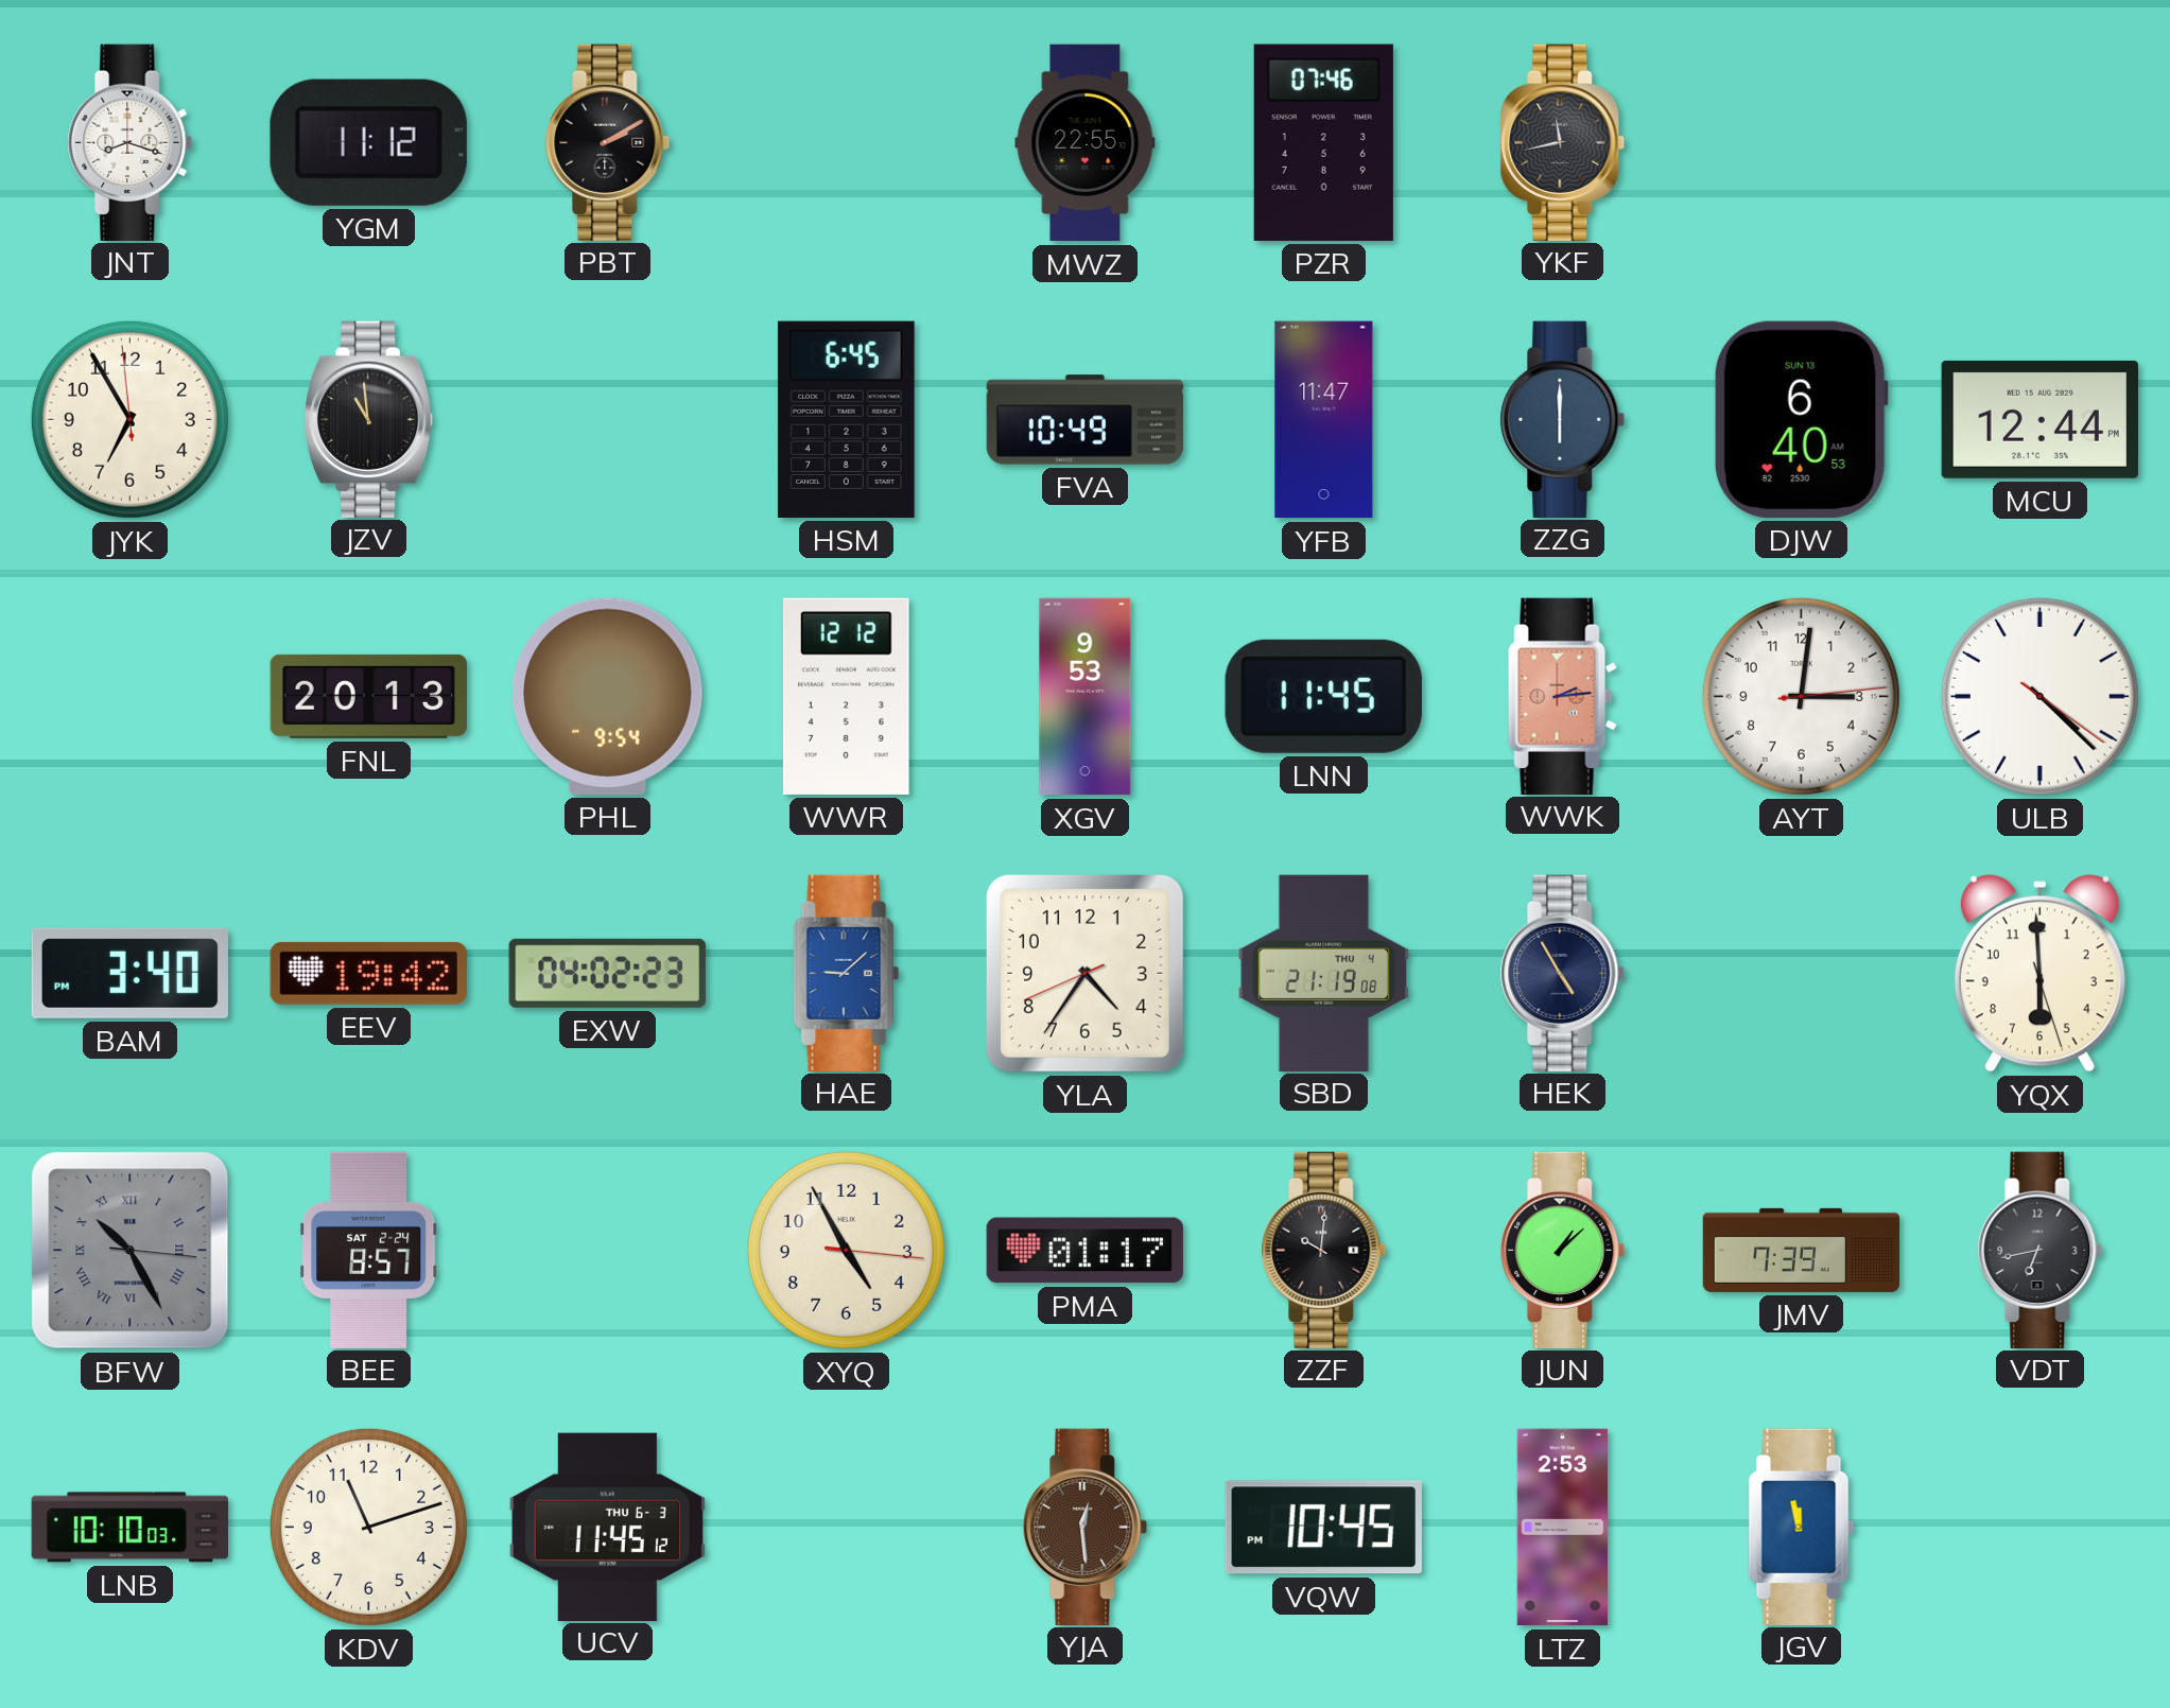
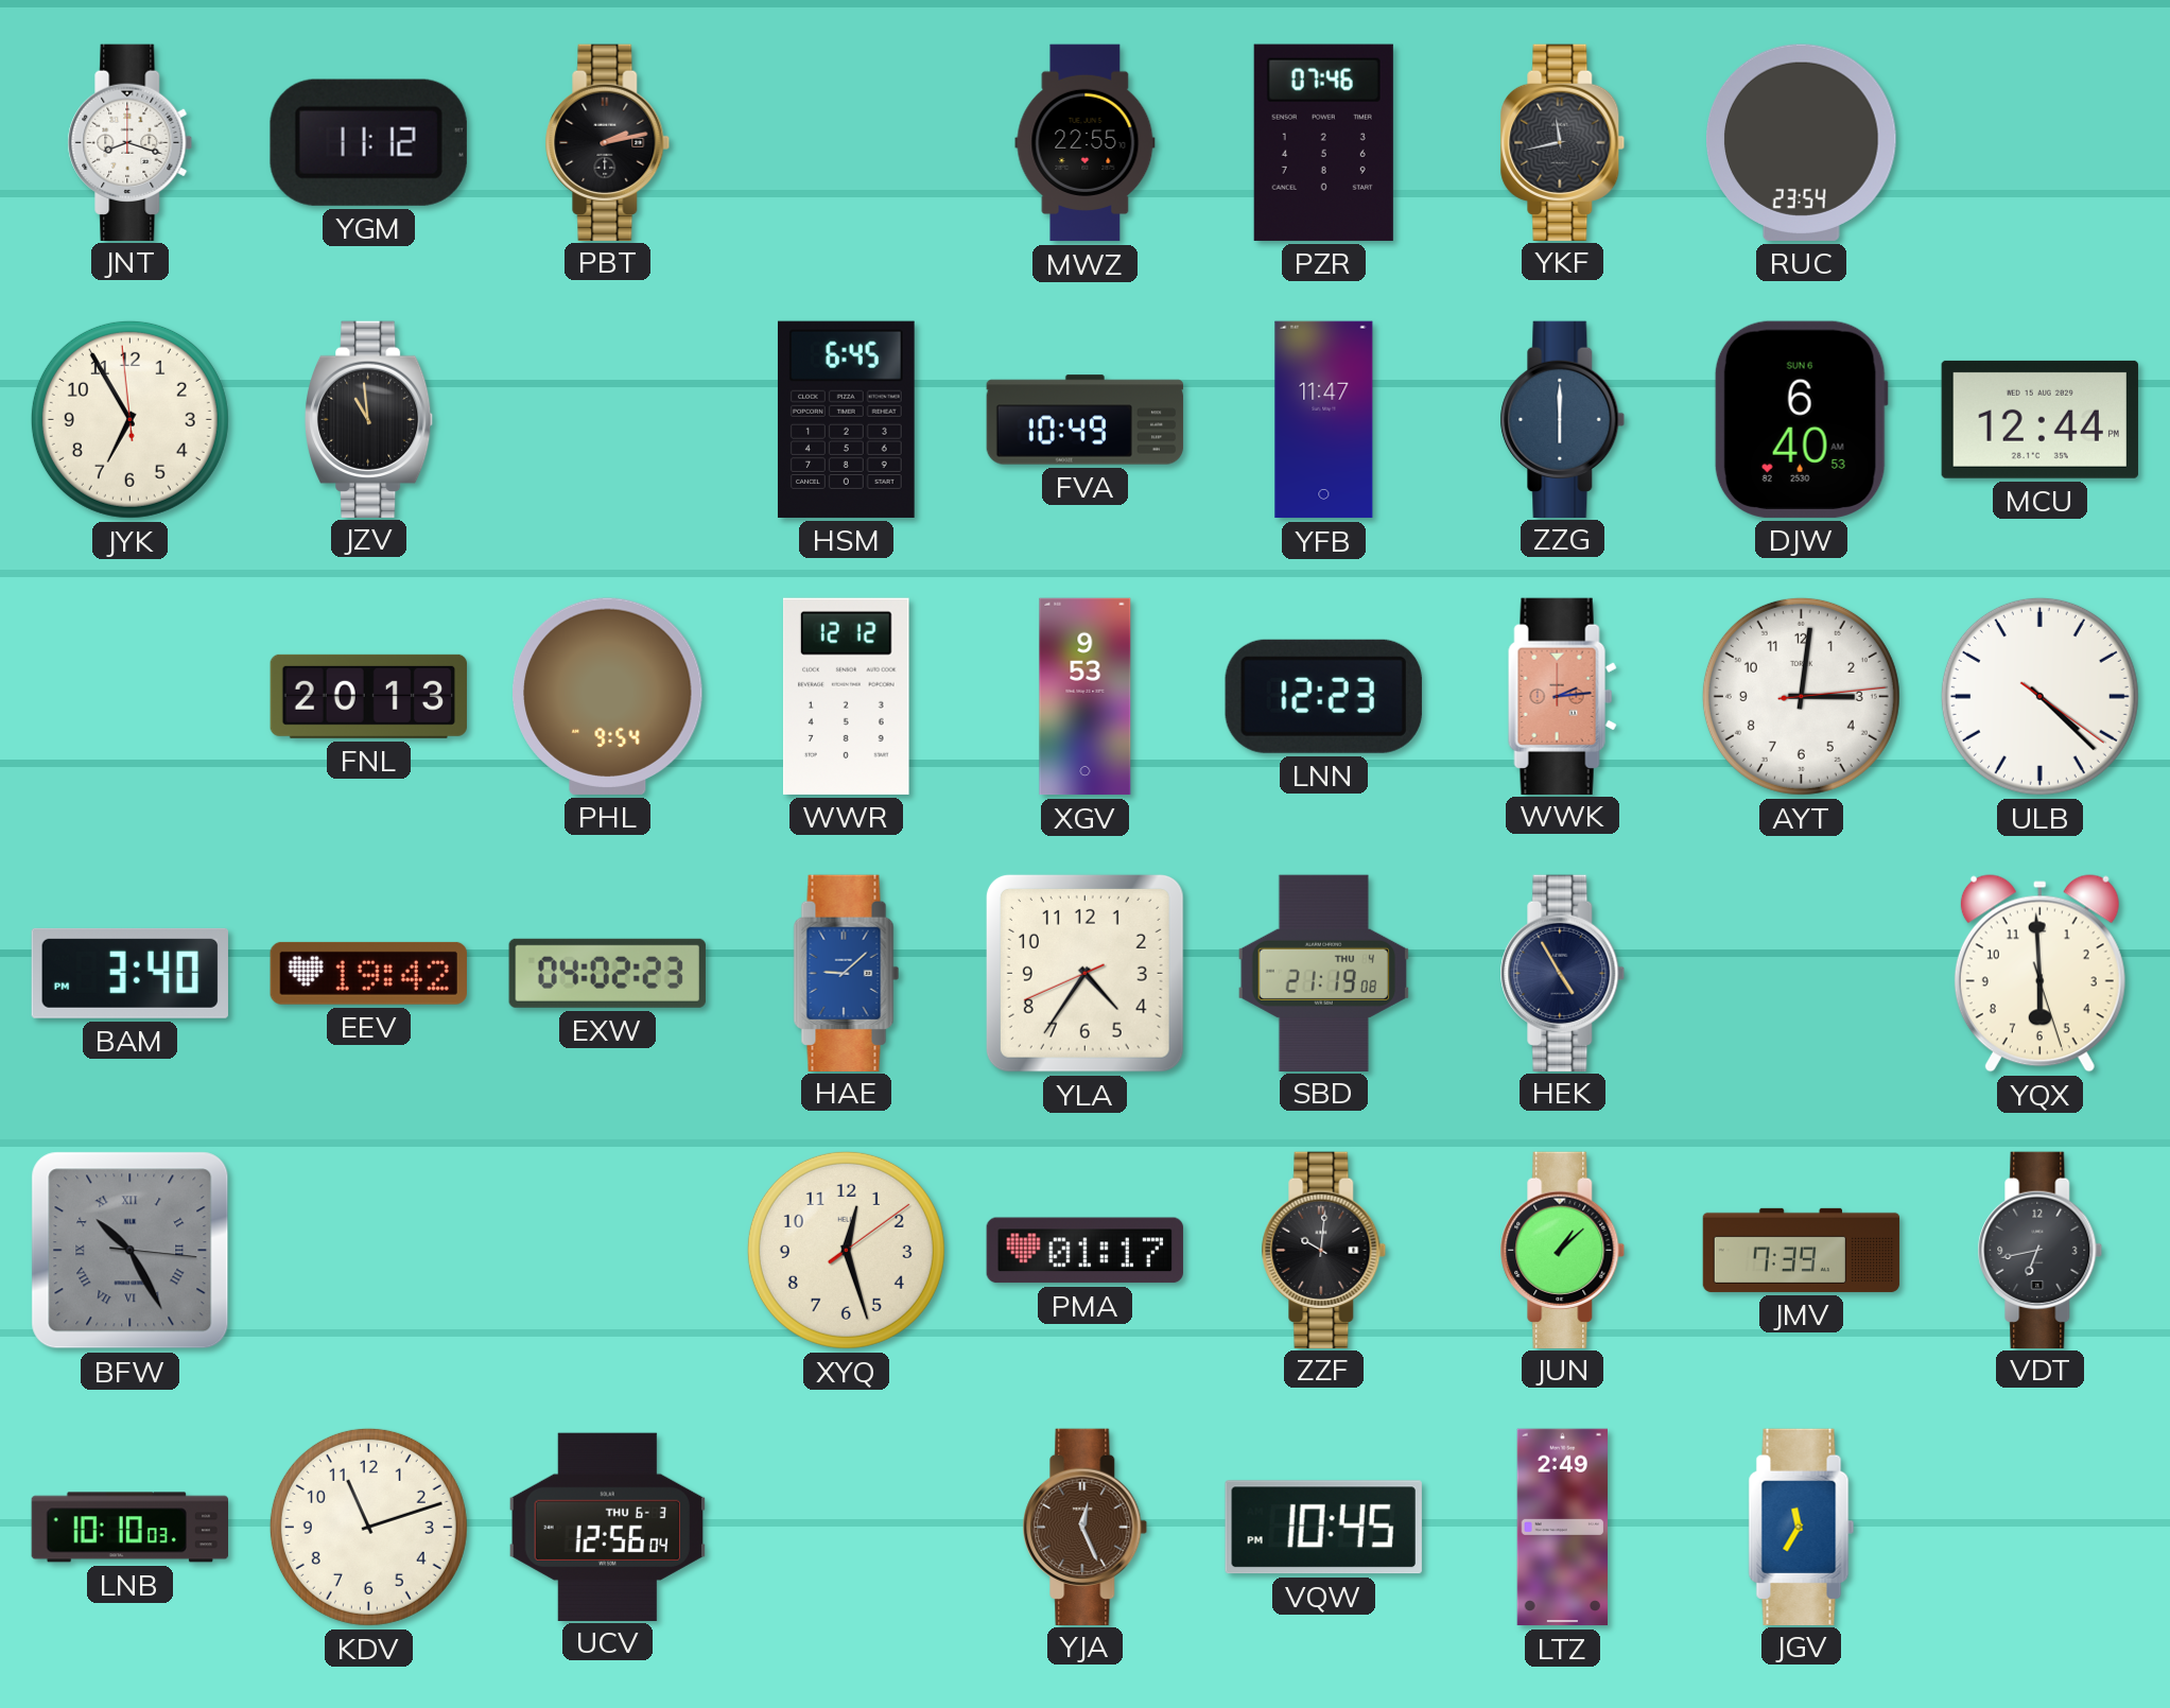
PBT: 2:10 -> 2:13 (608, 142)
RUC: none -> 23:54 (1802, 142)
DJW date: SUN 13 -> SUN 6 (1801, 419)
LNN: 11:45 -> 12:23 (1323, 696)
BEE: 8:57 -> none (369, 1250)
XYQ: 4:55 -> 12:27 (846, 1250)
UCV: 11:45 -> 12:56 (607, 1527)
YJA: 12:29 -> 12:26 (1086, 1527)
LTZ: 2:53 -> 2:49 (1562, 1528)
JGV: 11:58 -> 11:35 (1802, 1527)
